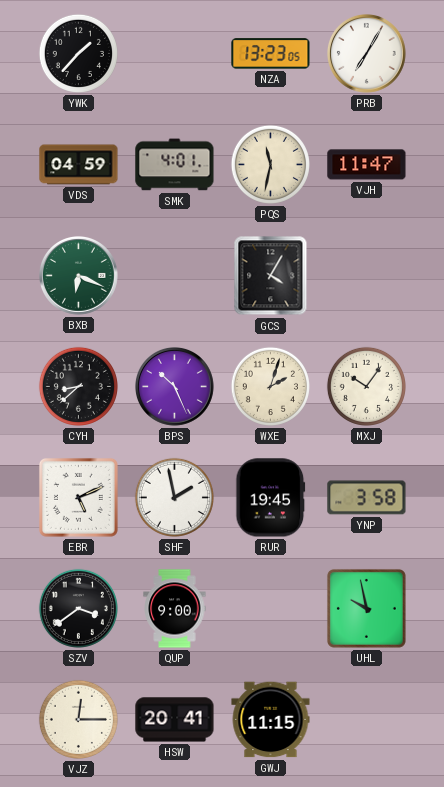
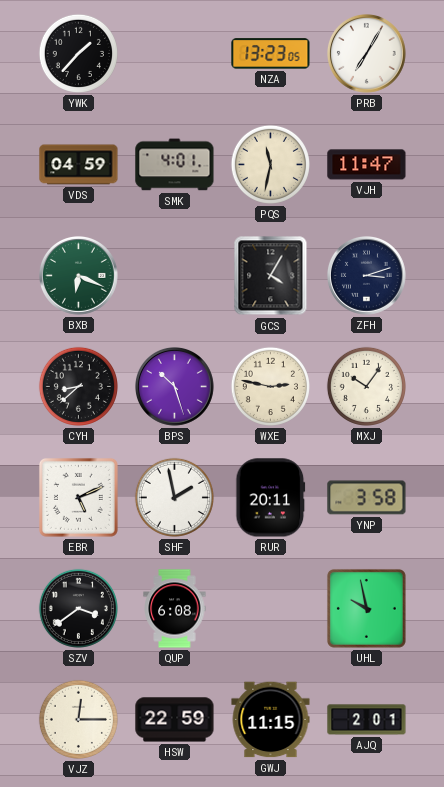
ZFH: none -> 3:12 (367, 276)
BPS: 10:26 -> 10:27 (175, 387)
WXE: 2:03 -> 2:47 (270, 386)
RUR: 19:45 -> 20:11 (271, 498)
QUP: 9:00 -> 6:08 (175, 609)
HSW: 20:41 -> 22:59 (175, 720)
AJQ: none -> 2:01 (367, 720)
